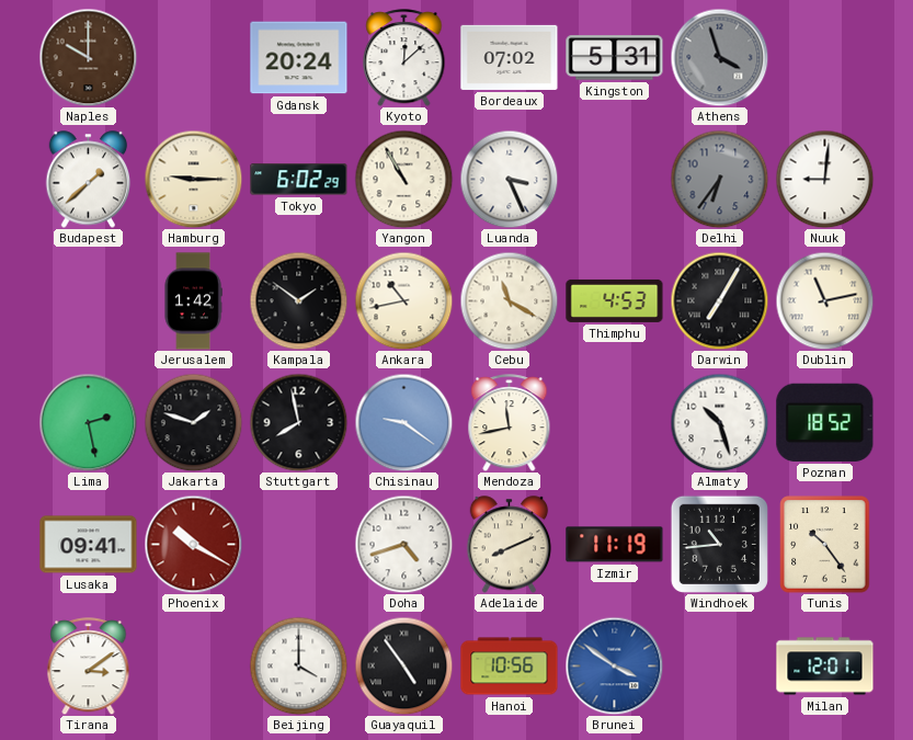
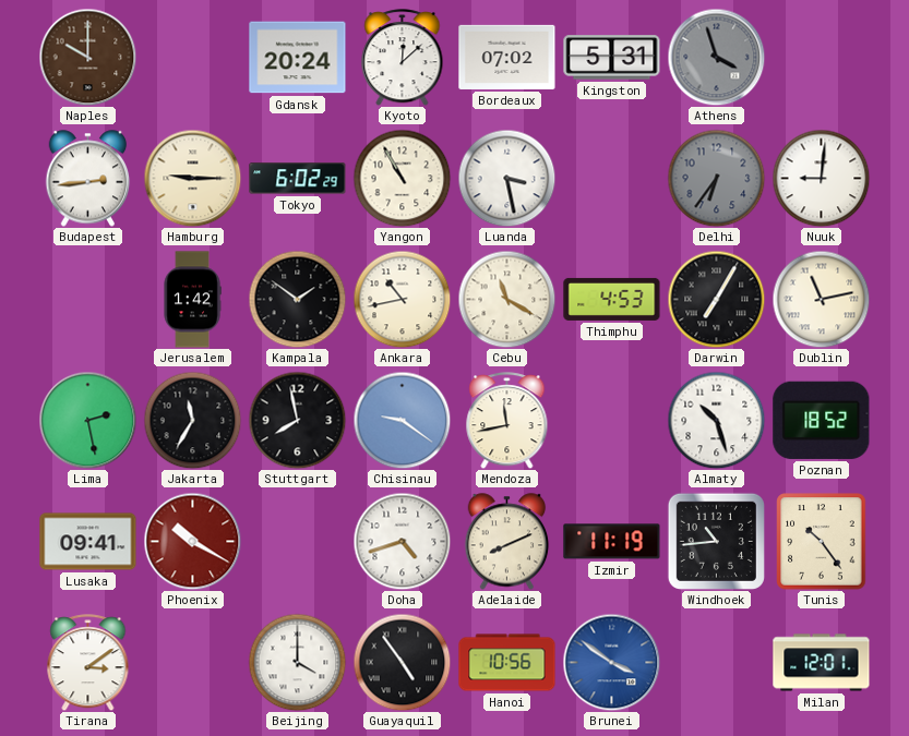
Budapest: 1:38 -> 2:44 (88, 179)
Luanda: 3:26 -> 3:28 (506, 178)
Jakarta: 1:48 -> 11:35 (192, 420)
